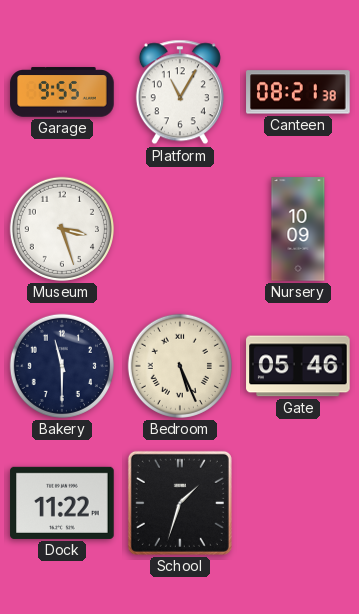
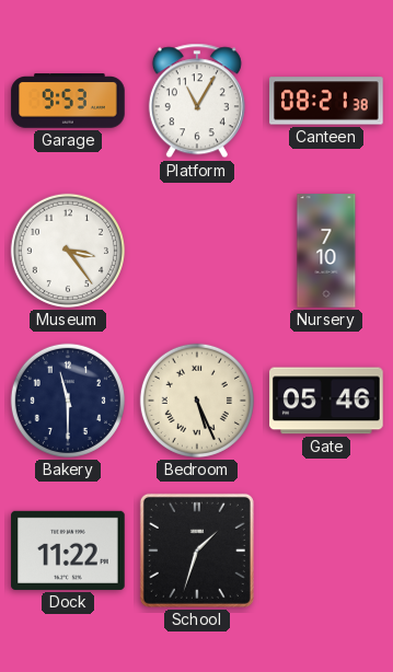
Garage: 9:55 -> 9:53 (68, 101)
Museum: 3:27 -> 3:24 (68, 251)
Nursery: 10:09 -> 7:10 (326, 251)
